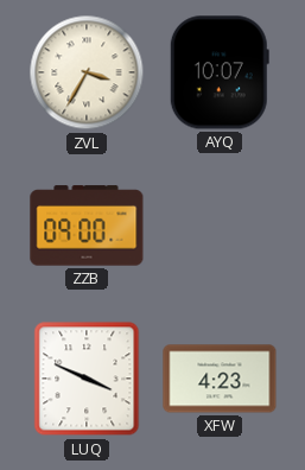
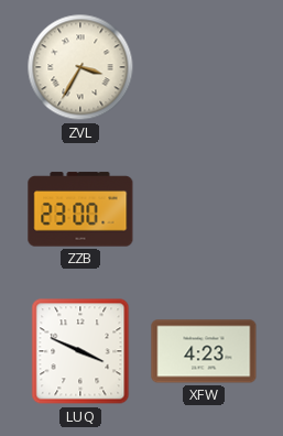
AYQ: 10:07 -> none (220, 72)
ZZB: 09:00 -> 23:00 (80, 209)
